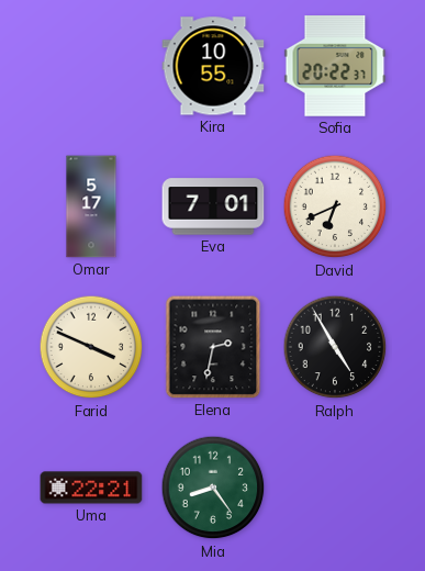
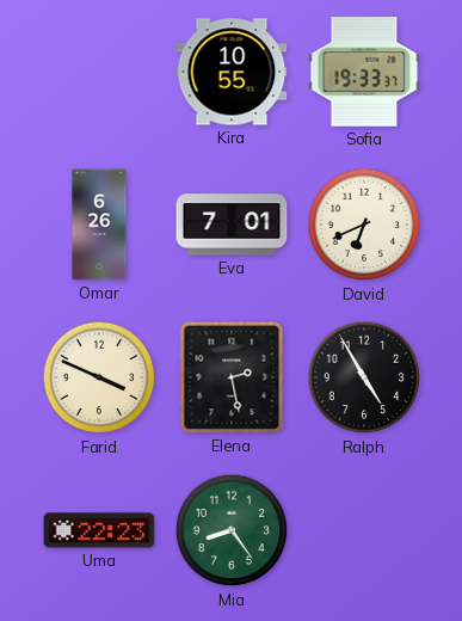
Sofia: 20:22 -> 19:33 (364, 72)
Omar: 5:17 -> 6:26 (99, 225)
Elena: 2:32 -> 2:28 (232, 377)
Uma: 22:21 -> 22:23 (99, 530)
